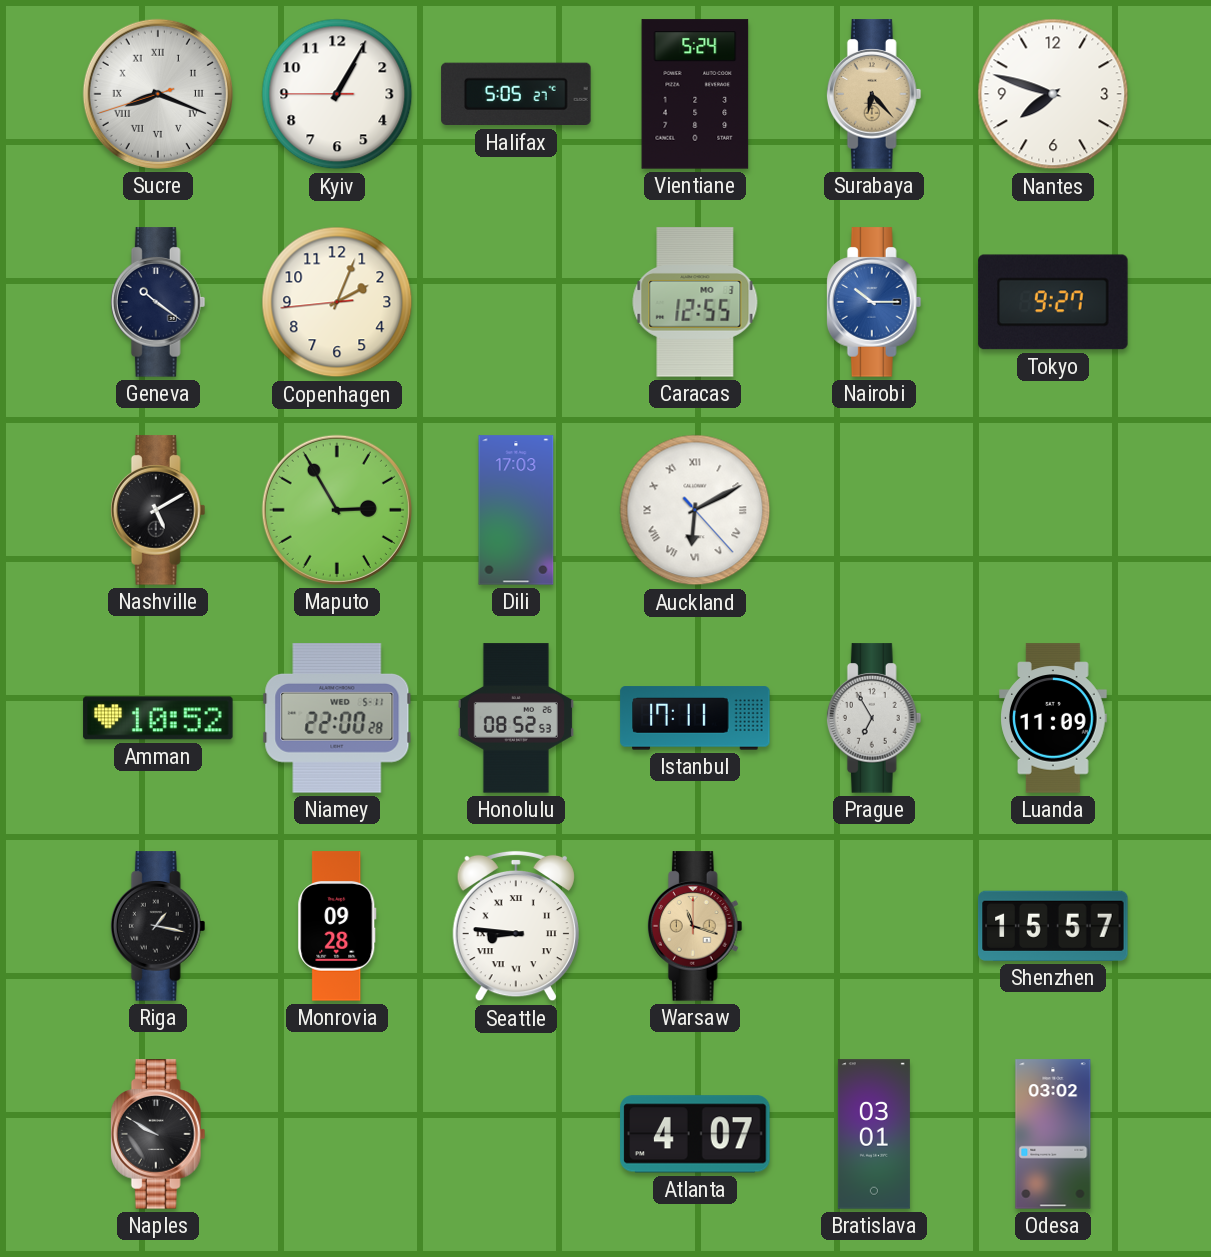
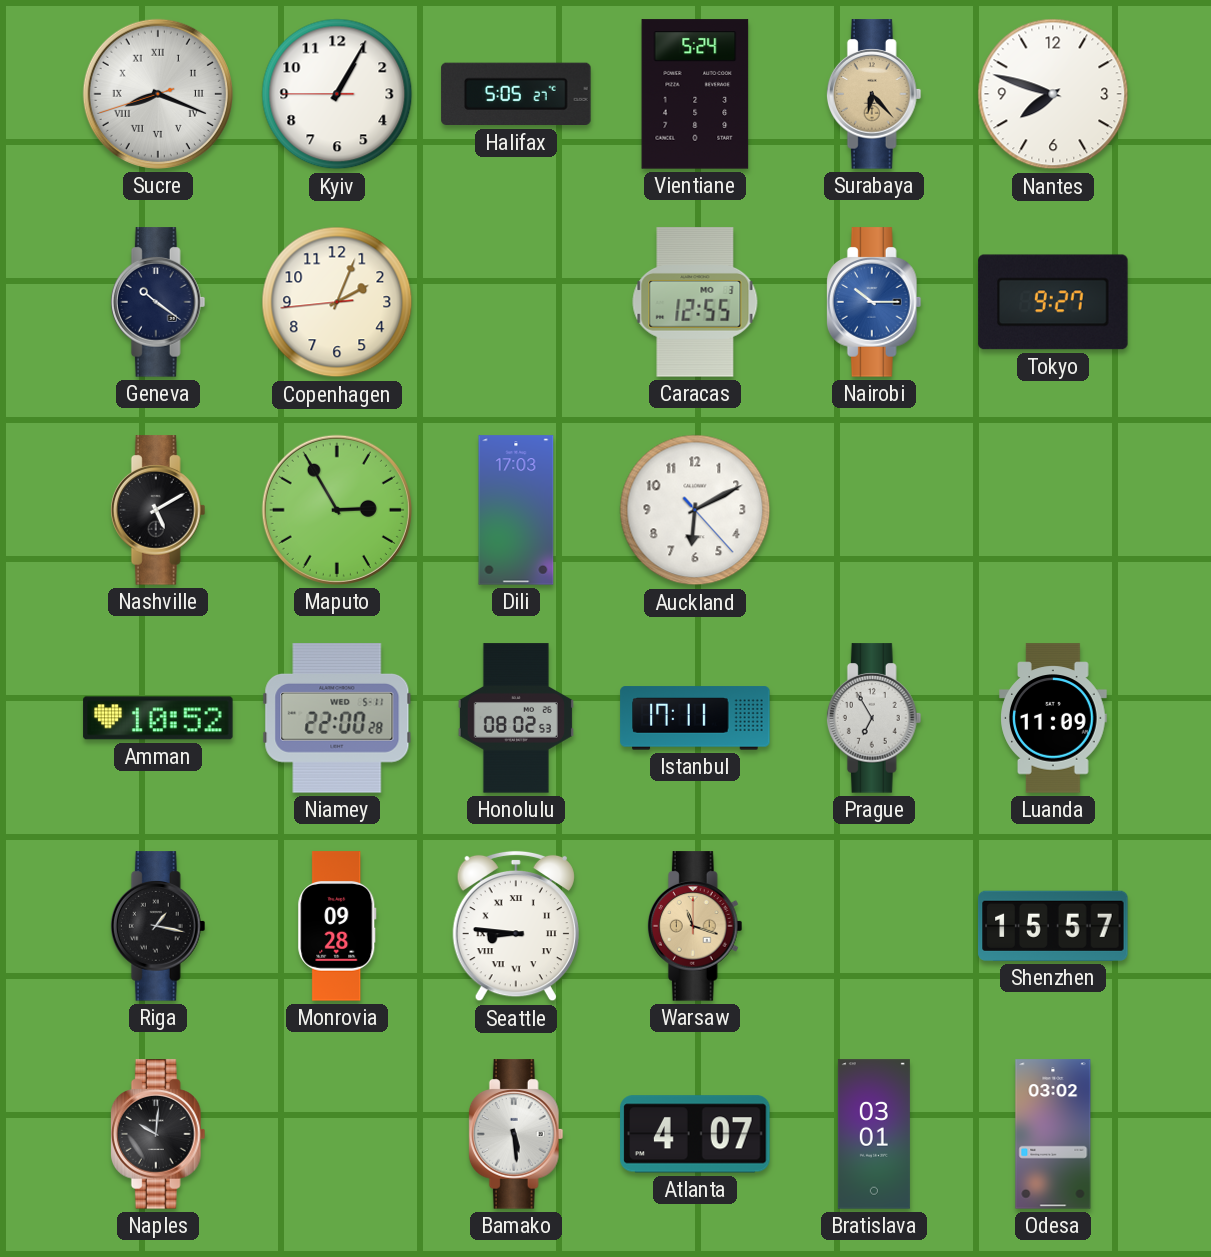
Auckland numerals: Roman -> Arabic (695, 510)
Honolulu: 08:52 -> 08:02 (516, 718)
Naples: 9:50 -> 10:01 (158, 1134)
Bamako: none -> 5:29 (516, 1134)
